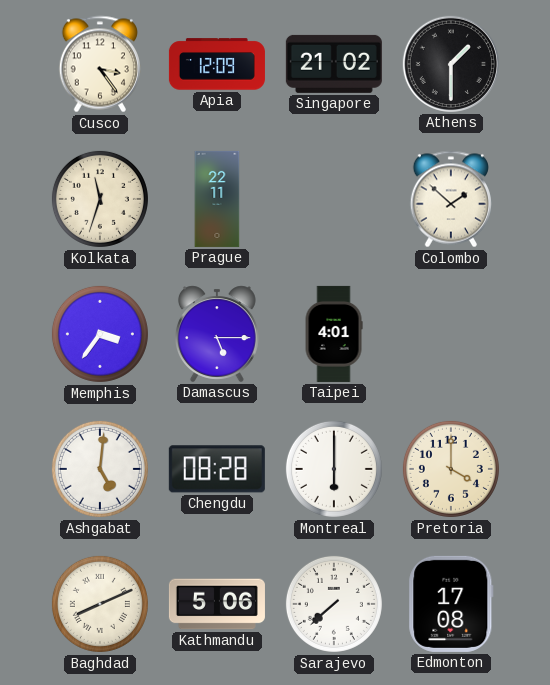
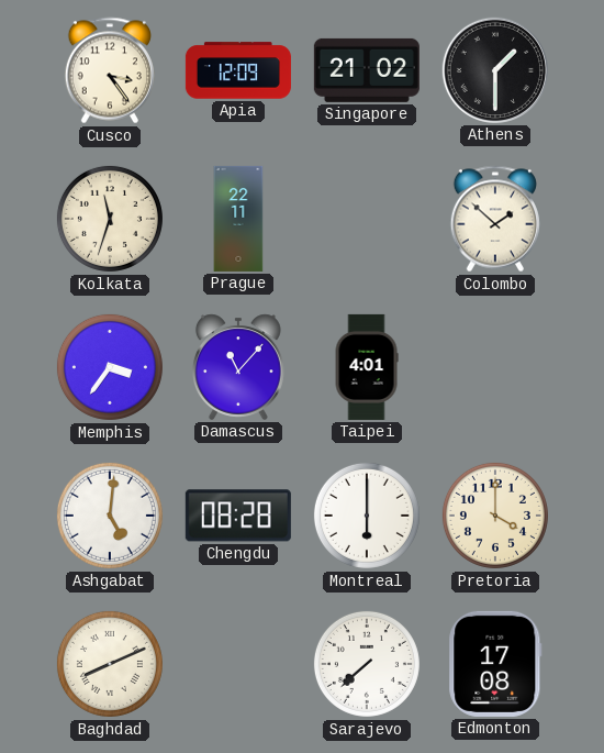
Damascus: 5:15 -> 11:07 (238, 367)
Kathmandu: 5:06 -> none (217, 604)
